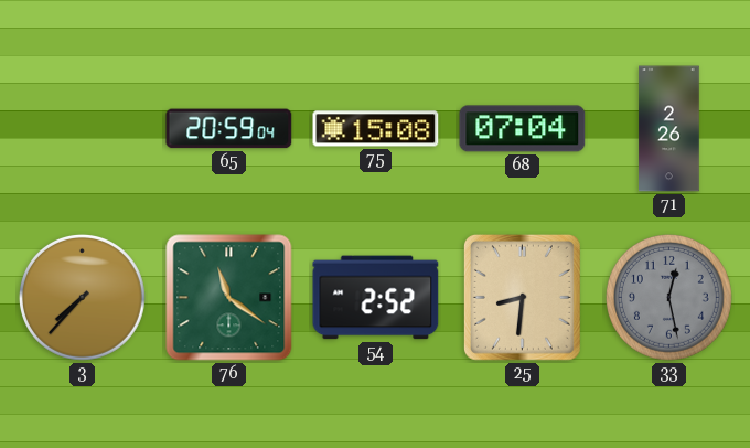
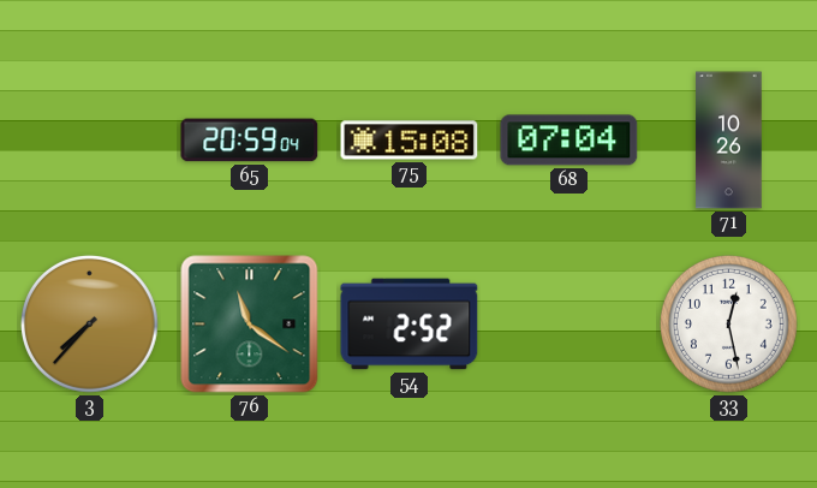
71: 2:26 -> 10:26 (729, 141)
25: 8:31 -> none (522, 297)
33 dial: grey -> white (728, 323)
